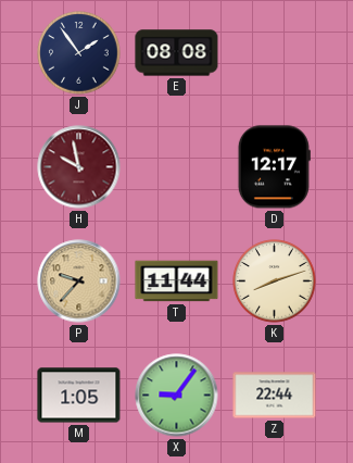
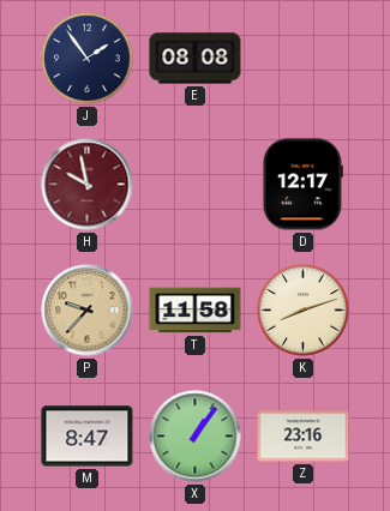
T: 11:44 -> 11:58 (196, 311)
M: 1:05 -> 8:47 (88, 437)
X: 9:06 -> 1:06 (196, 437)
Z: 22:44 -> 23:16 (304, 437)
